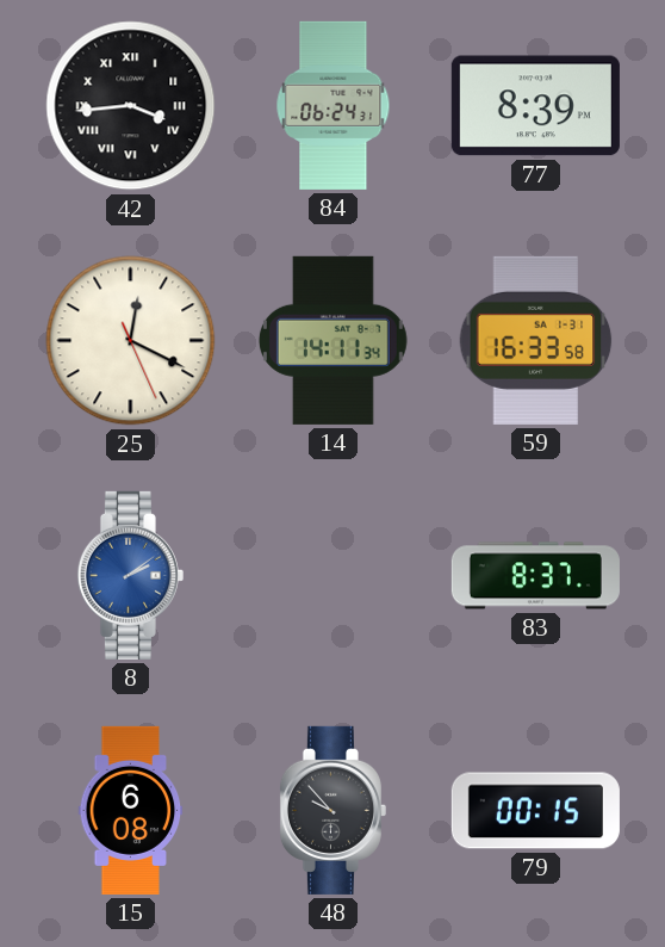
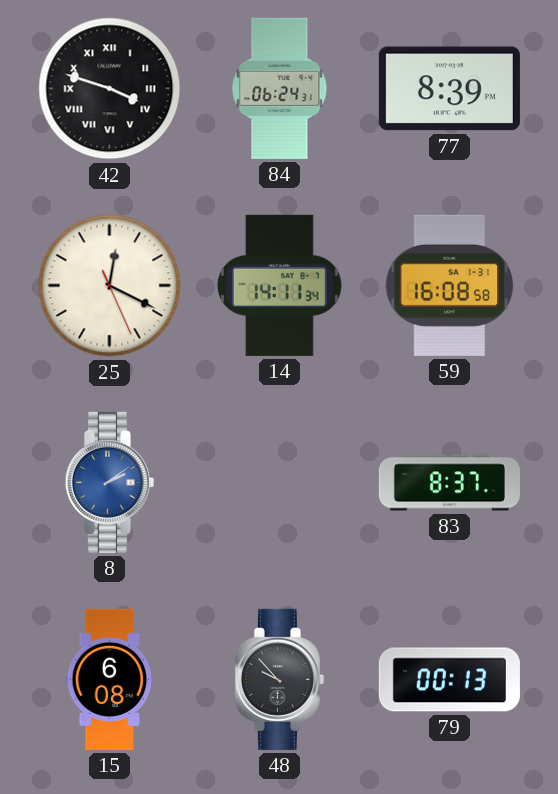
42: 3:44 -> 3:48 (110, 89)
59: 16:33 -> 16:08 (450, 285)
79: 00:15 -> 00:13 (449, 680)
